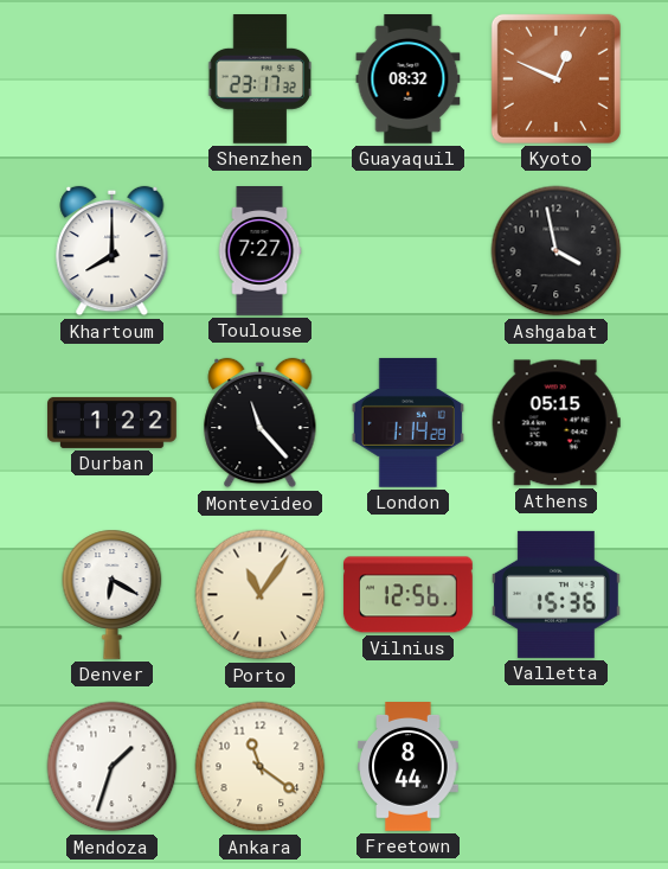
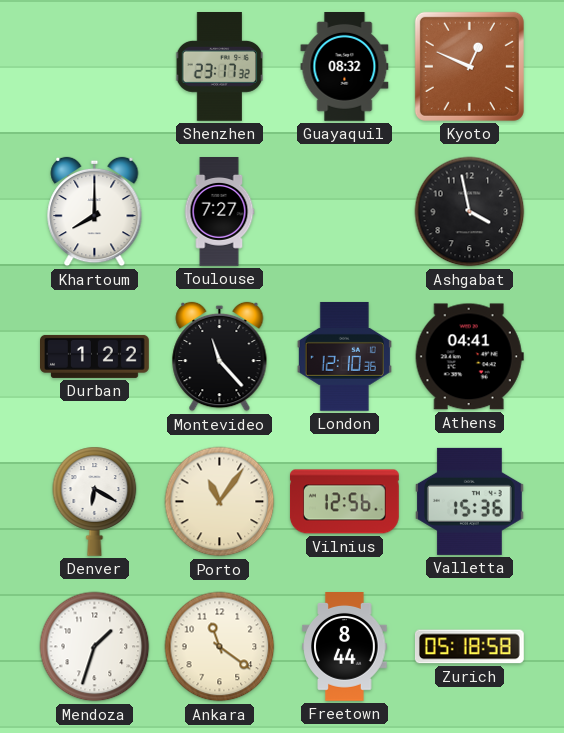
London: 1:14 -> 12:10 (344, 356)
Athens: 05:15 -> 04:41 (469, 357)
Zurich: none -> 05:18 (469, 647)
